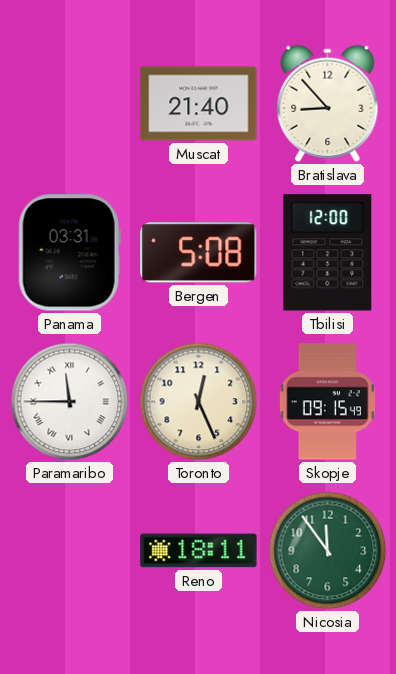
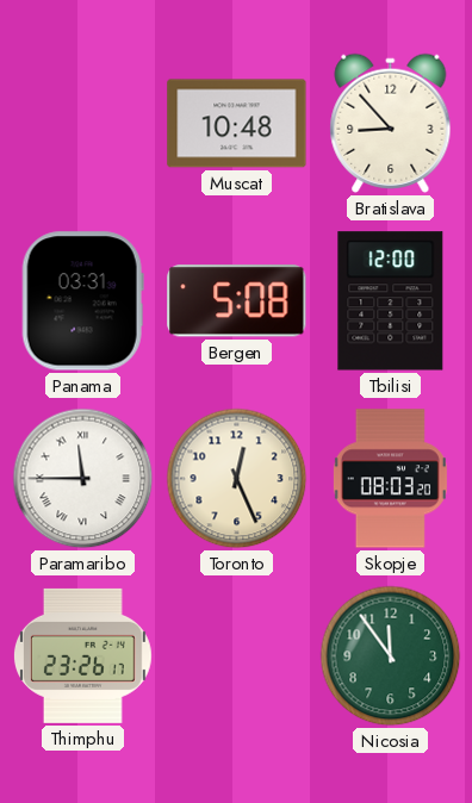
Muscat: 21:40 -> 10:48 (237, 124)
Skopje: 09:15 -> 08:03 (390, 479)
Thimphu: none -> 23:26 (82, 655)
Reno: 18:11 -> none (199, 551)
